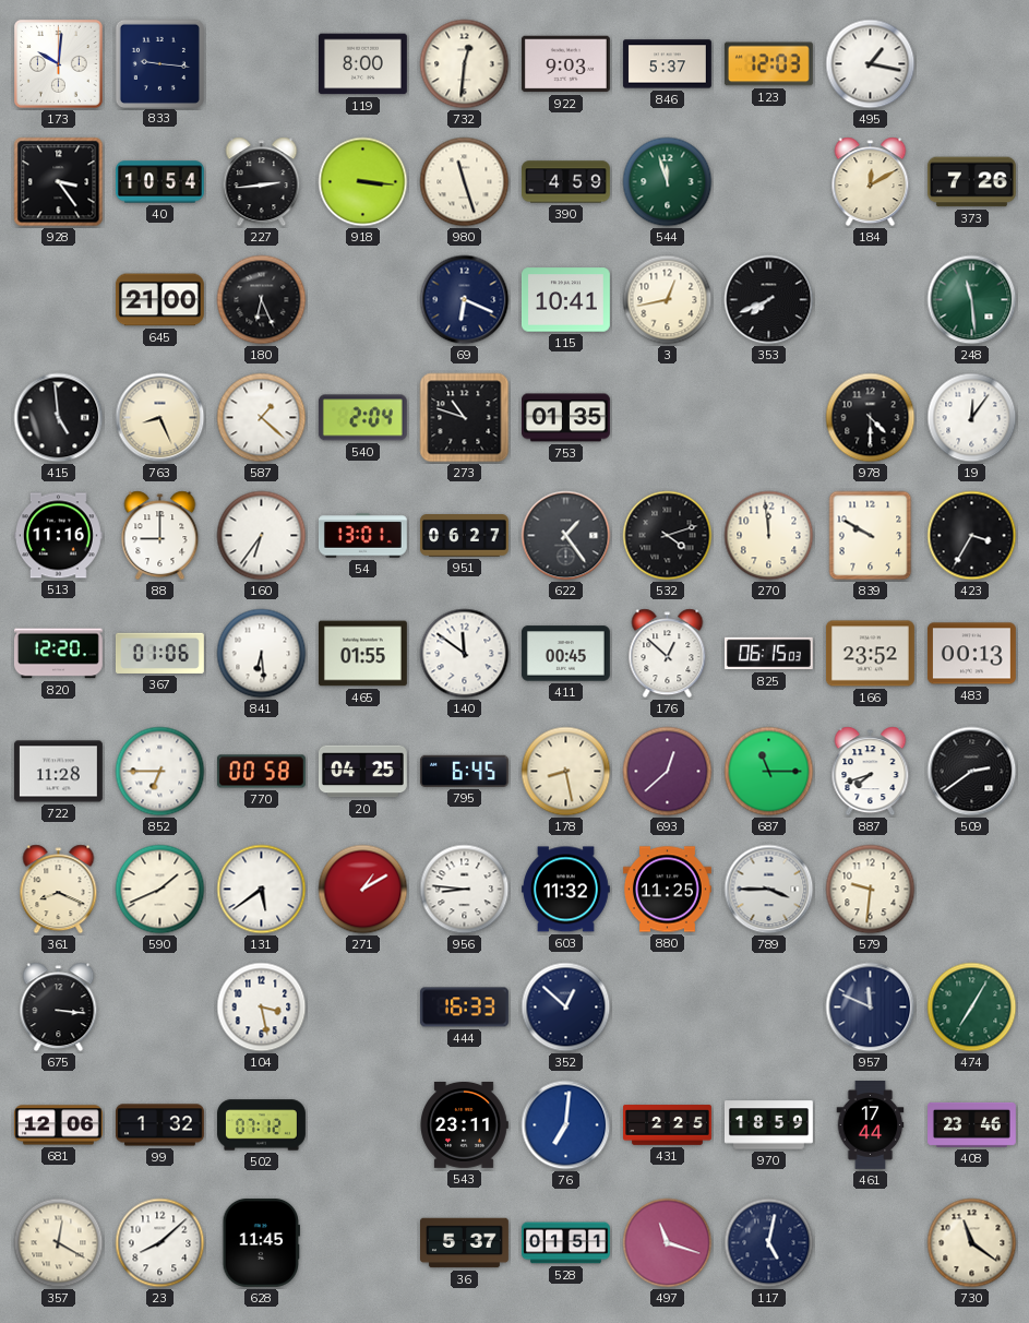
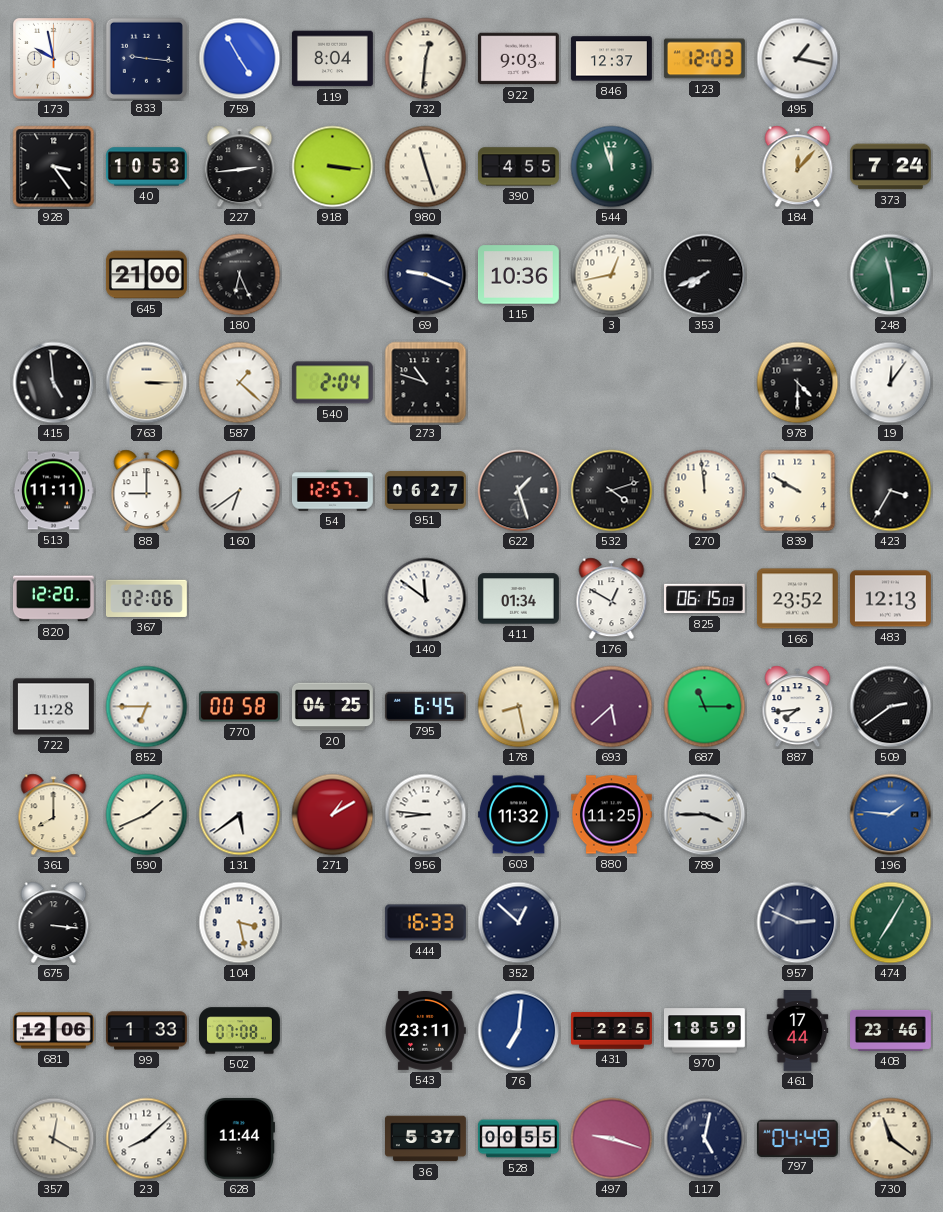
173: 10:01 -> 9:58 (54, 59)
759: none -> 4:55 (240, 59)
119: 8:00 -> 8:04 (332, 59)
846: 5:37 -> 12:37 (611, 59)
40: 10:54 -> 10:53 (146, 167)
390: 4:59 -> 4:55 (519, 167)
184: 12:10 -> 12:07 (798, 167)
373: 7:26 -> 7:24 (890, 167)
69: 6:19 -> 9:19 (426, 275)
115: 10:41 -> 10:36 (518, 275)
763: 8:26 -> 3:15 (147, 383)
753: 01:35 -> none (566, 418)
513: 11:16 -> 11:11 (53, 491)
160: 6:36 -> 6:39 (240, 491)
54: 13:01 -> 12:57 (332, 491)
622: 1:24 -> 1:27 (519, 491)
367: 01:06 -> 02:06 (146, 598)
841: 6:29 -> none (262, 654)
465: 01:55 -> none (362, 654)
411: 00:45 -> 01:34 (518, 599)
176: 12:52 -> 12:50 (612, 599)
483: 00:13 -> 12:13 (890, 599)
693: 12:38 -> 5:38 (612, 707)
887: 7:42 -> 7:44 (798, 707)
361: 8:19 -> 8:00 (54, 815)
579: 9:31 -> none (871, 890)
196: none -> 1:46 (891, 815)
957: 11:49 -> 2:49 (798, 923)
99: 1:32 -> 1:33 (146, 1031)
502: 07:12 -> 07:08 (240, 1031)
628: 11:45 -> 11:44 (239, 1138)
528: 01:51 -> 00:55 (518, 1139)
497: 11:18 -> 9:18 (612, 1139)
797: none -> 04:49 (797, 1138)
